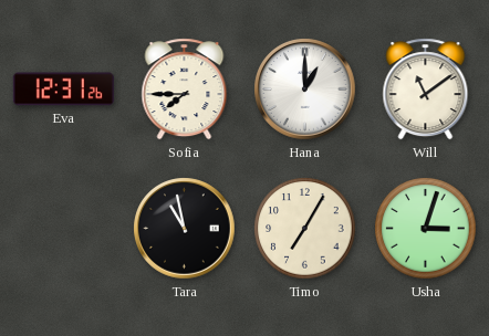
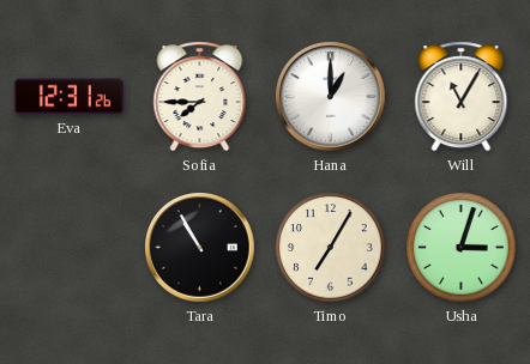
Will: 11:09 -> 11:05 (462, 97)
Tara: 10:58 -> 10:55 (200, 248)
